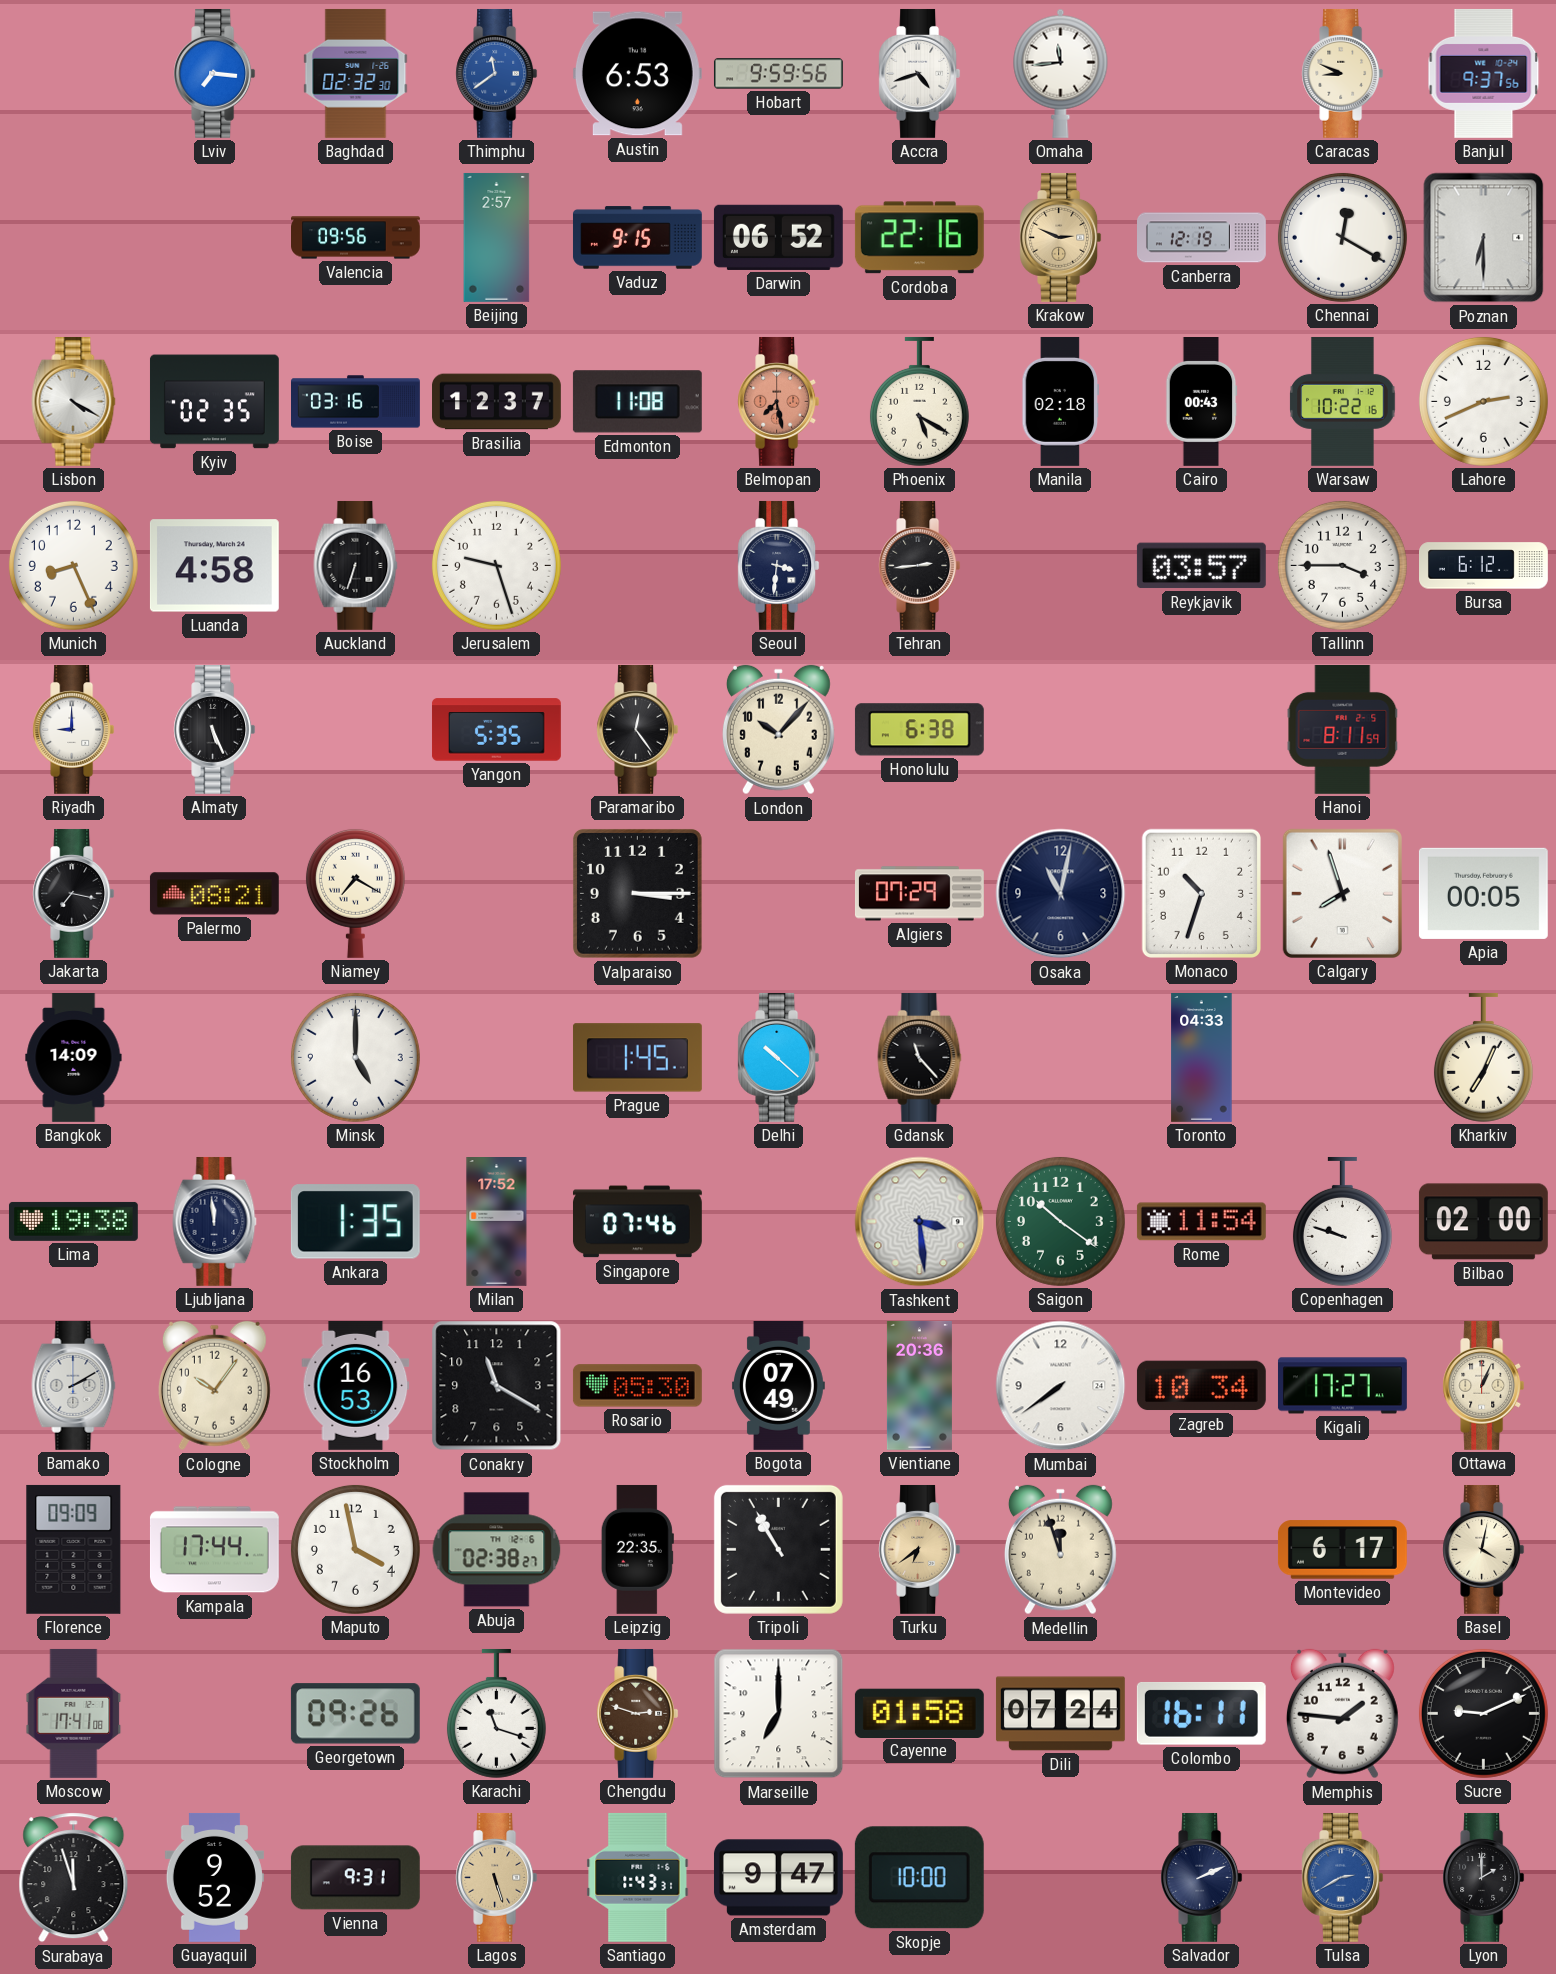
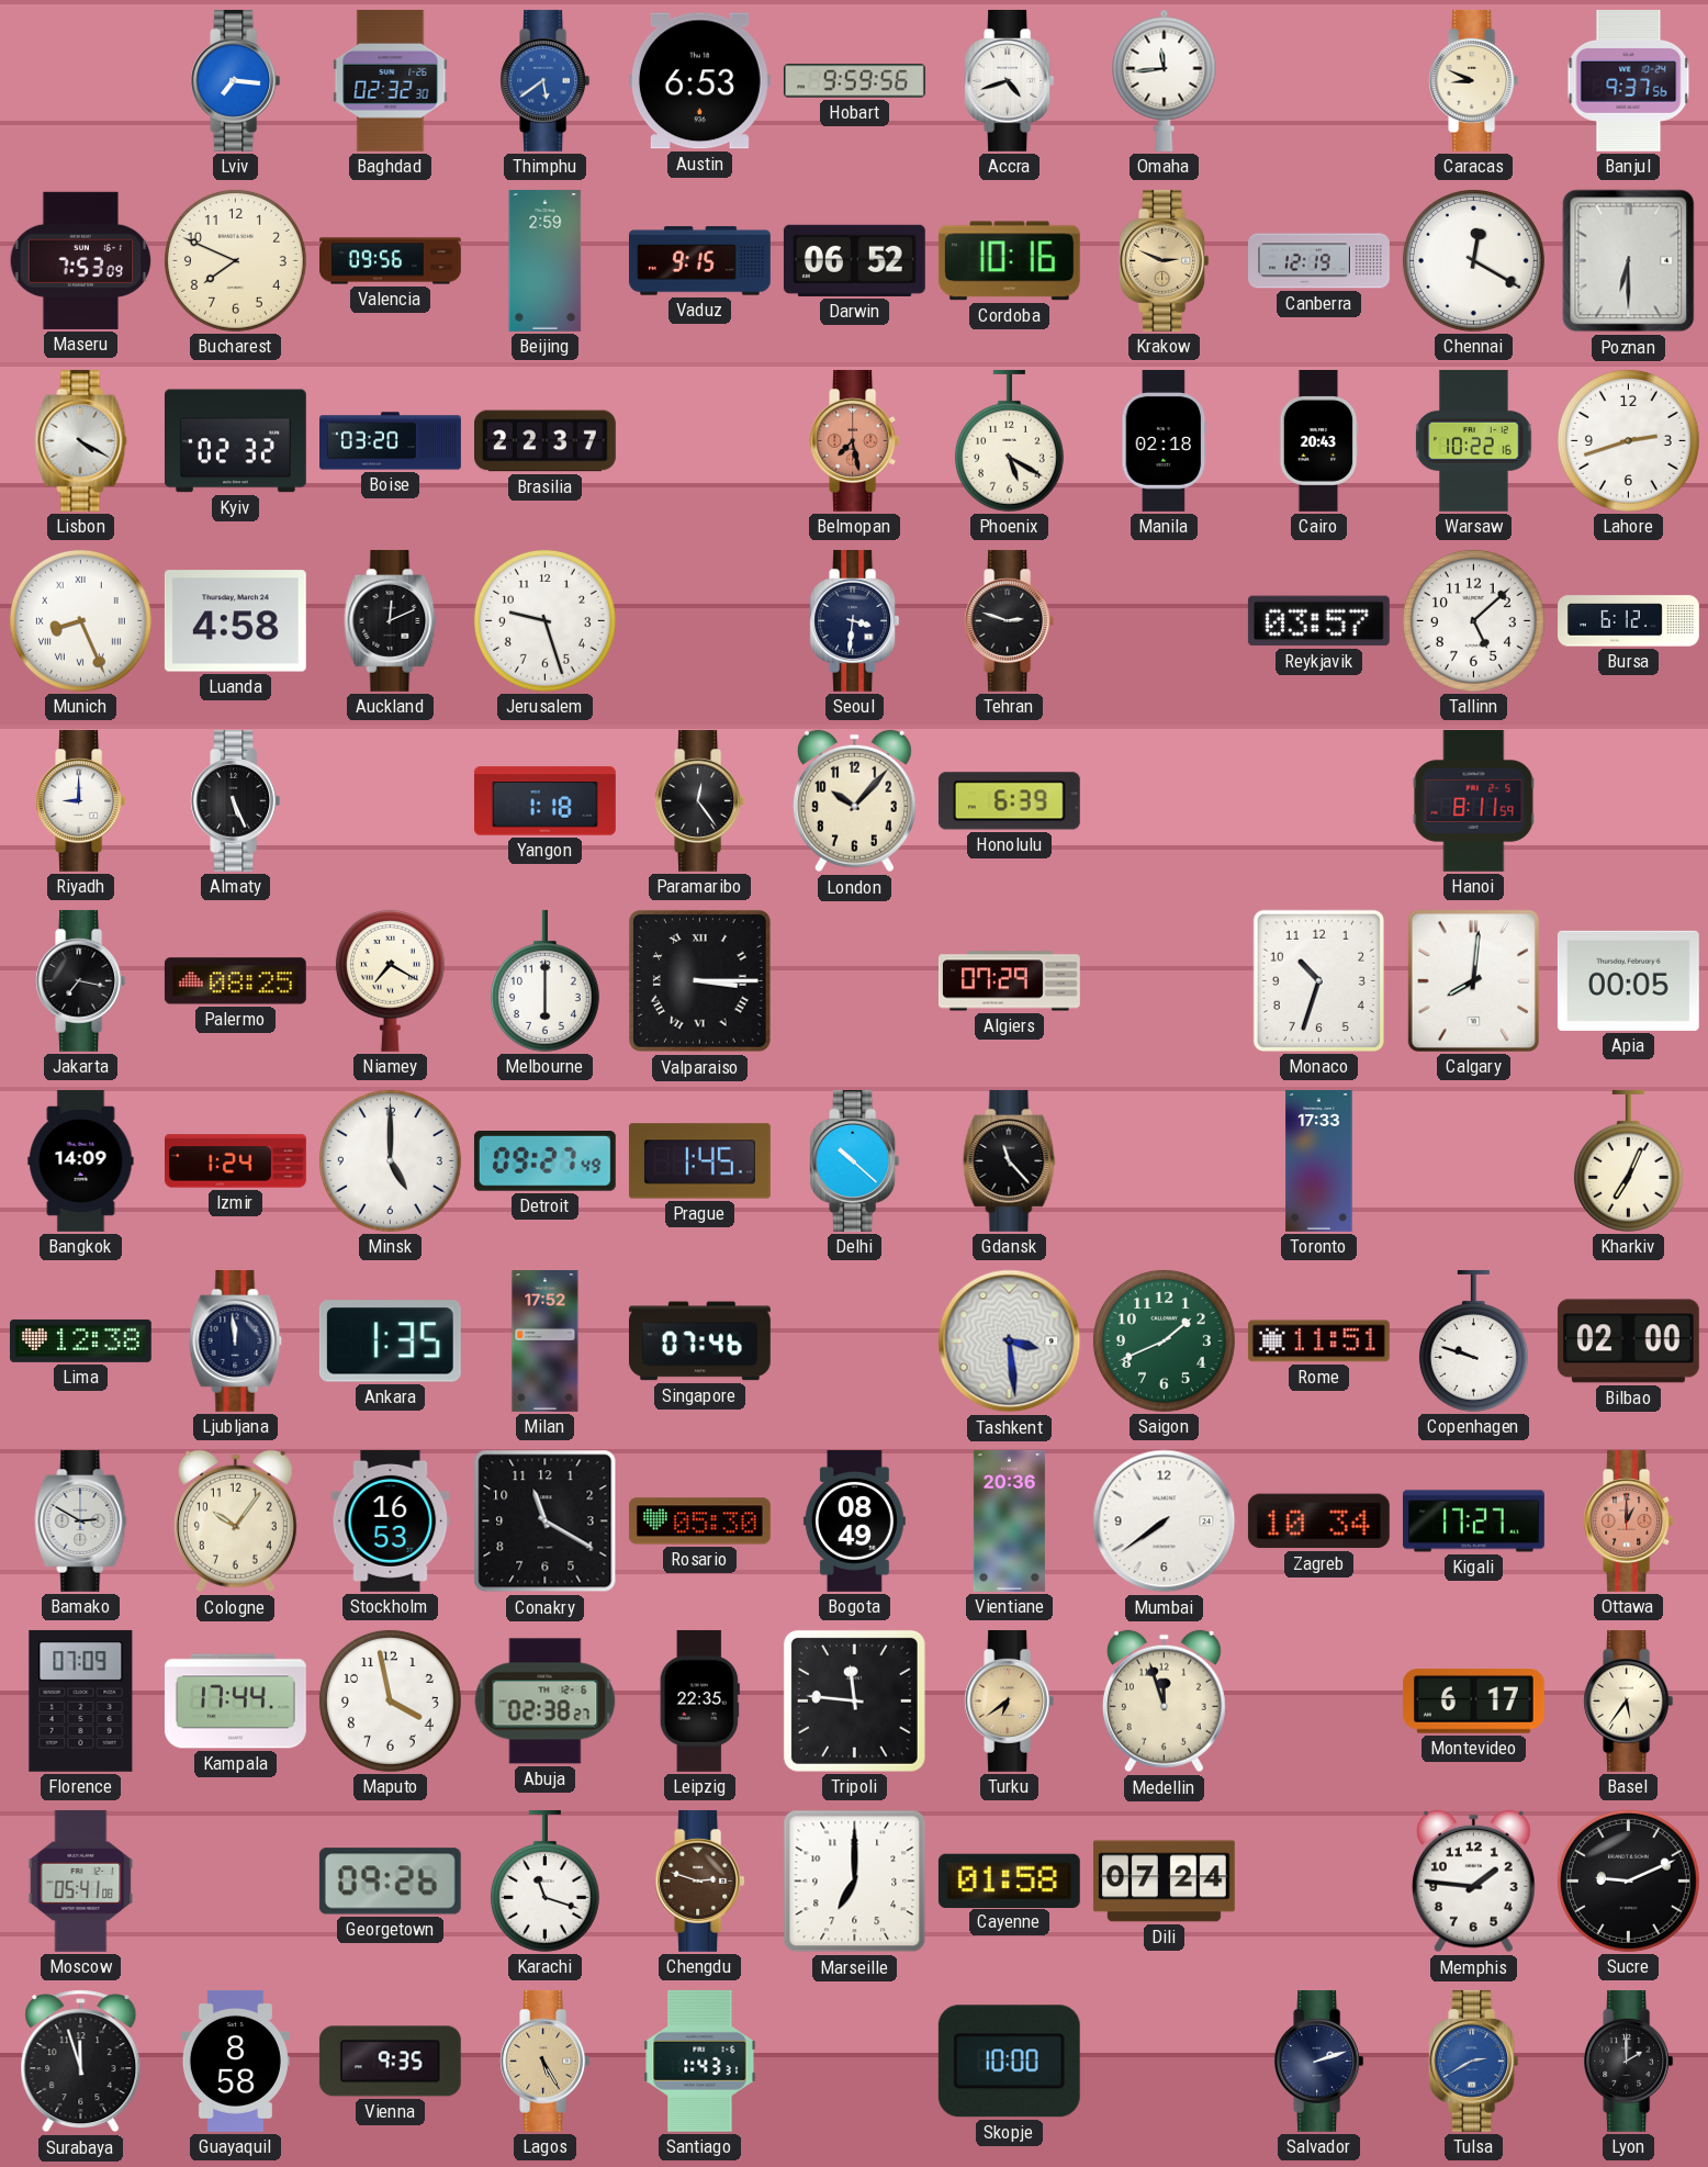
Thimphu: 11:39 -> 5:39 (546, 80)
Maseru: none -> 7:53 (81, 260)
Bucharest: none -> 7:49 (235, 260)
Beijing: 2:57 -> 2:59 (546, 260)
Cordoba: 22:16 -> 10:16 (1009, 261)
Kyiv: 02:35 -> 02:32 (235, 441)
Boise: 03:16 -> 03:20 (391, 441)
Brasilia: 12:37 -> 22:37 (546, 441)
Edmonton: 11:08 -> none (637, 402)
Cairo: 00:43 -> 20:43 (1318, 441)
Lahore: 2:41 -> 2:42 (1628, 440)
Munich numerals: Arabic -> Roman (80, 620)
Auckland: 6:33 -> 12:11 (391, 620)
Tehran: 2:44 -> 2:48 (1010, 620)
Tallinn: 3:45 -> 5:08 (1473, 620)
Yangon: 5:35 -> 1:18 (544, 801)
Honolulu: 6:38 -> 6:39 (1009, 801)
Palermo: 08:21 -> 08:25 (235, 981)
Melbourne: none -> 6:00 (544, 980)
Valparaiso numerals: Arabic -> Roman (699, 980)
Osaka: 11:02 -> none (1061, 894)
Calgary: 7:57 -> 8:01 (1473, 980)
Izmir: none -> 1:24 (236, 1161)
Detroit: none -> 09:27 (544, 1161)
Toronto: 04:33 -> 17:33 (1319, 1161)
Lima: 19:38 -> 12:38 (80, 1340)
Saigon: 10:21 -> 1:41 (1164, 1340)
Rome: 11:54 -> 11:51 (1318, 1341)
Bamako: 2:10 -> 2:50 (81, 1520)
Bogota: 07:49 -> 08:49 (854, 1522)
Ottawa: 1:04 -> 1:00 (1629, 1520)
Ottawa dial: cream -> salmon (1629, 1520)
Florence: 09:09 -> 07:09 (81, 1700)
Tripoli: 10:55 -> 11:46 (854, 1700)
Basel: 4:02 -> 5:36 (1629, 1700)
Moscow: 17:41 -> 05:41 (81, 1880)
Colombo: 16:11 -> none (1201, 1713)
Guayaquil: 9:52 -> 8:58 (235, 2061)
Vienna: 9:31 -> 9:35 (390, 2062)
Lagos: 5:27 -> 5:25 (546, 2061)
Amsterdam: 9:47 -> none (778, 1878)
Salvador: 2:11 -> 2:12 (1319, 2061)
